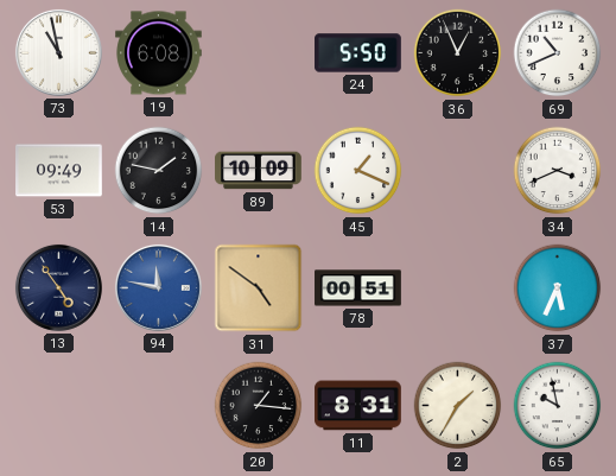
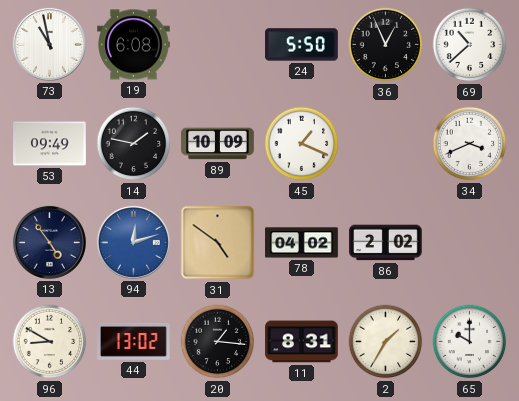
69: 10:41 -> 10:38 (470, 45)
94: 11:47 -> 12:12 (133, 242)
78: 00:51 -> 04:02 (302, 243)
86: none -> 2:02 (386, 243)
37: 5:34 -> none (558, 288)
96: none -> 8:50 (50, 342)
44: none -> 13:02 (134, 342)
65: 9:58 -> 10:00 (470, 342)
